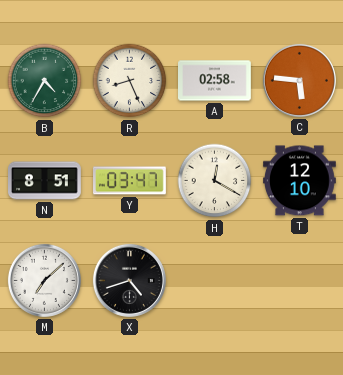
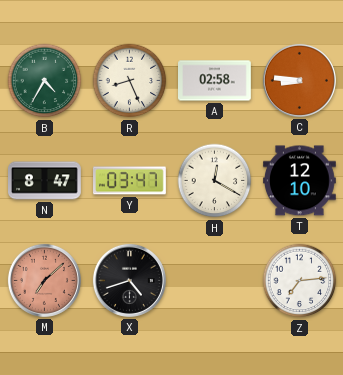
C: 5:46 -> 8:46 (299, 80)
N: 8:51 -> 8:47 (45, 181)
M dial: white -> salmon (44, 280)
Z: none -> 7:14 (300, 281)
